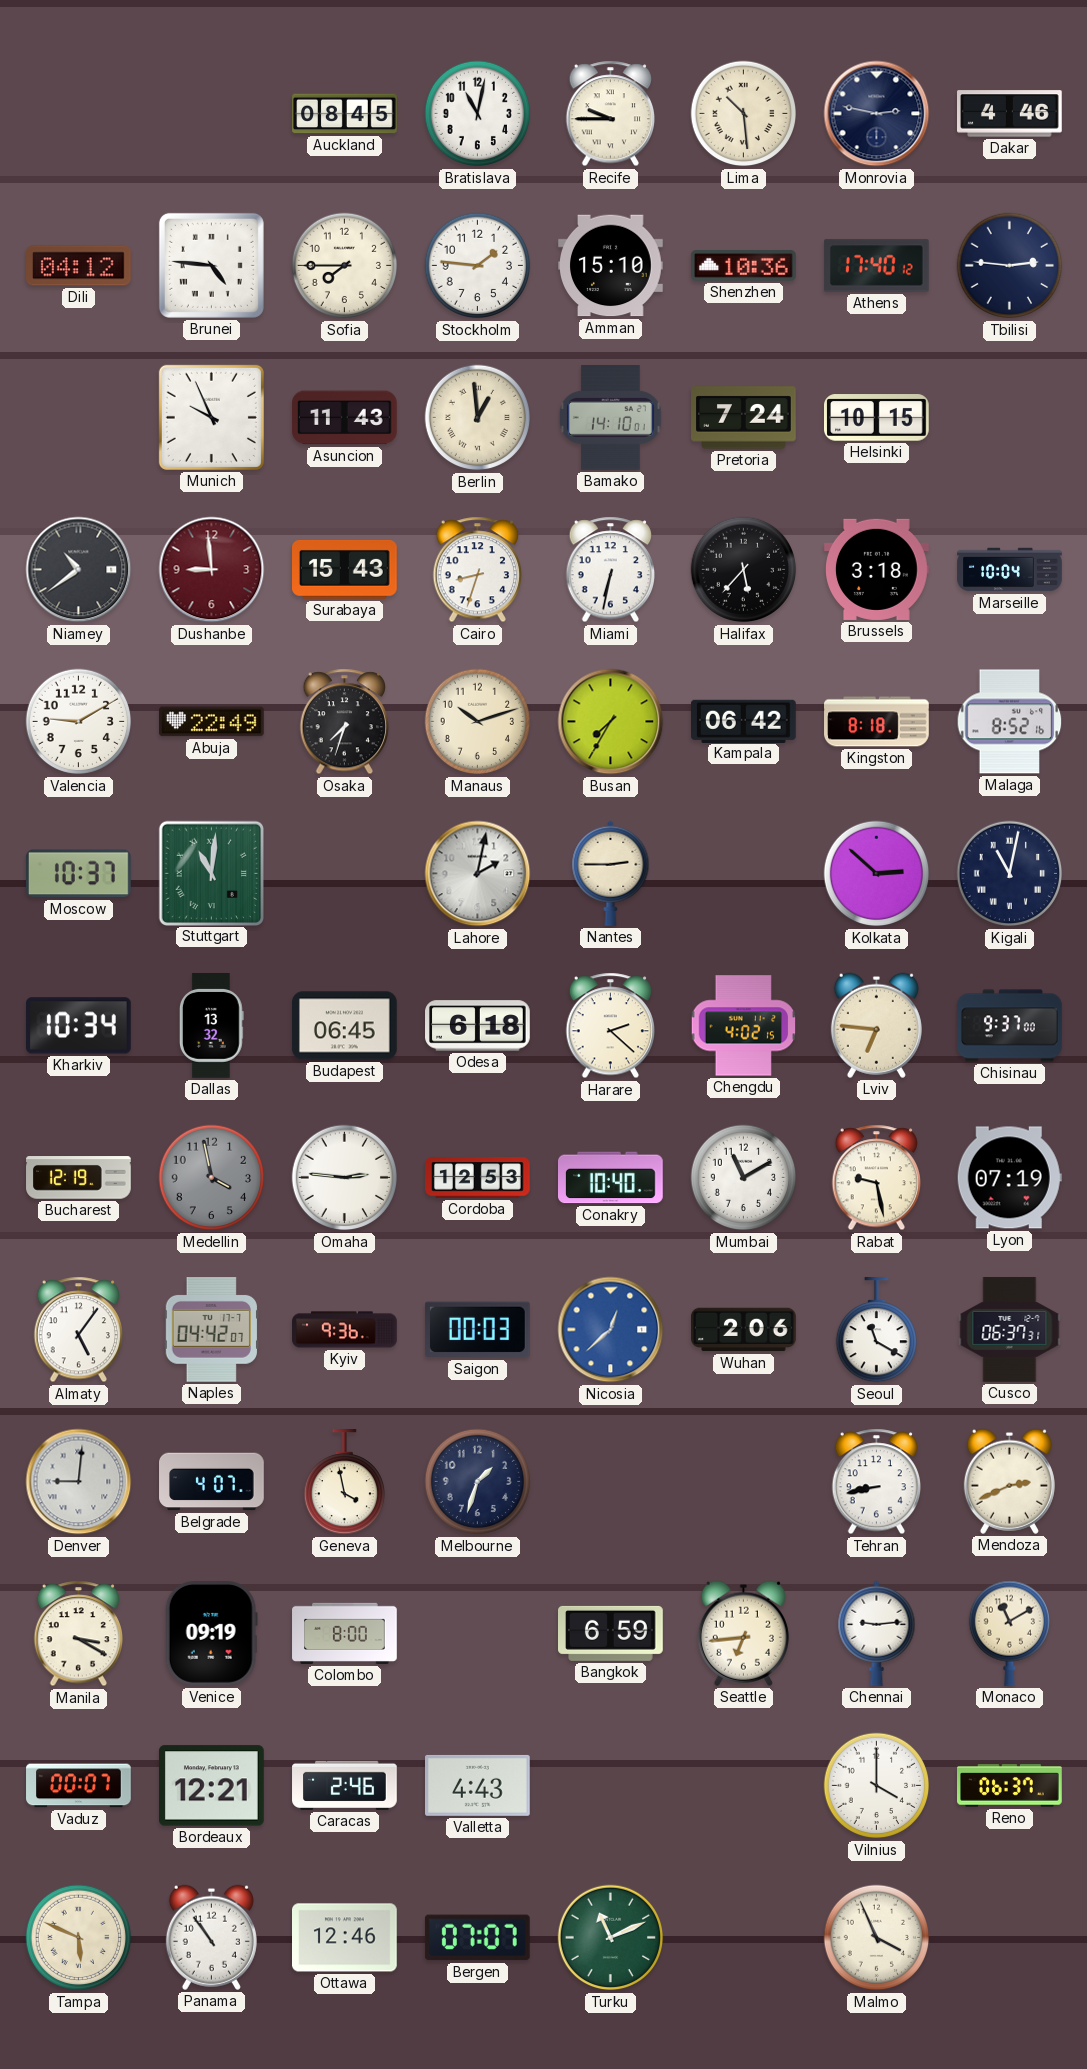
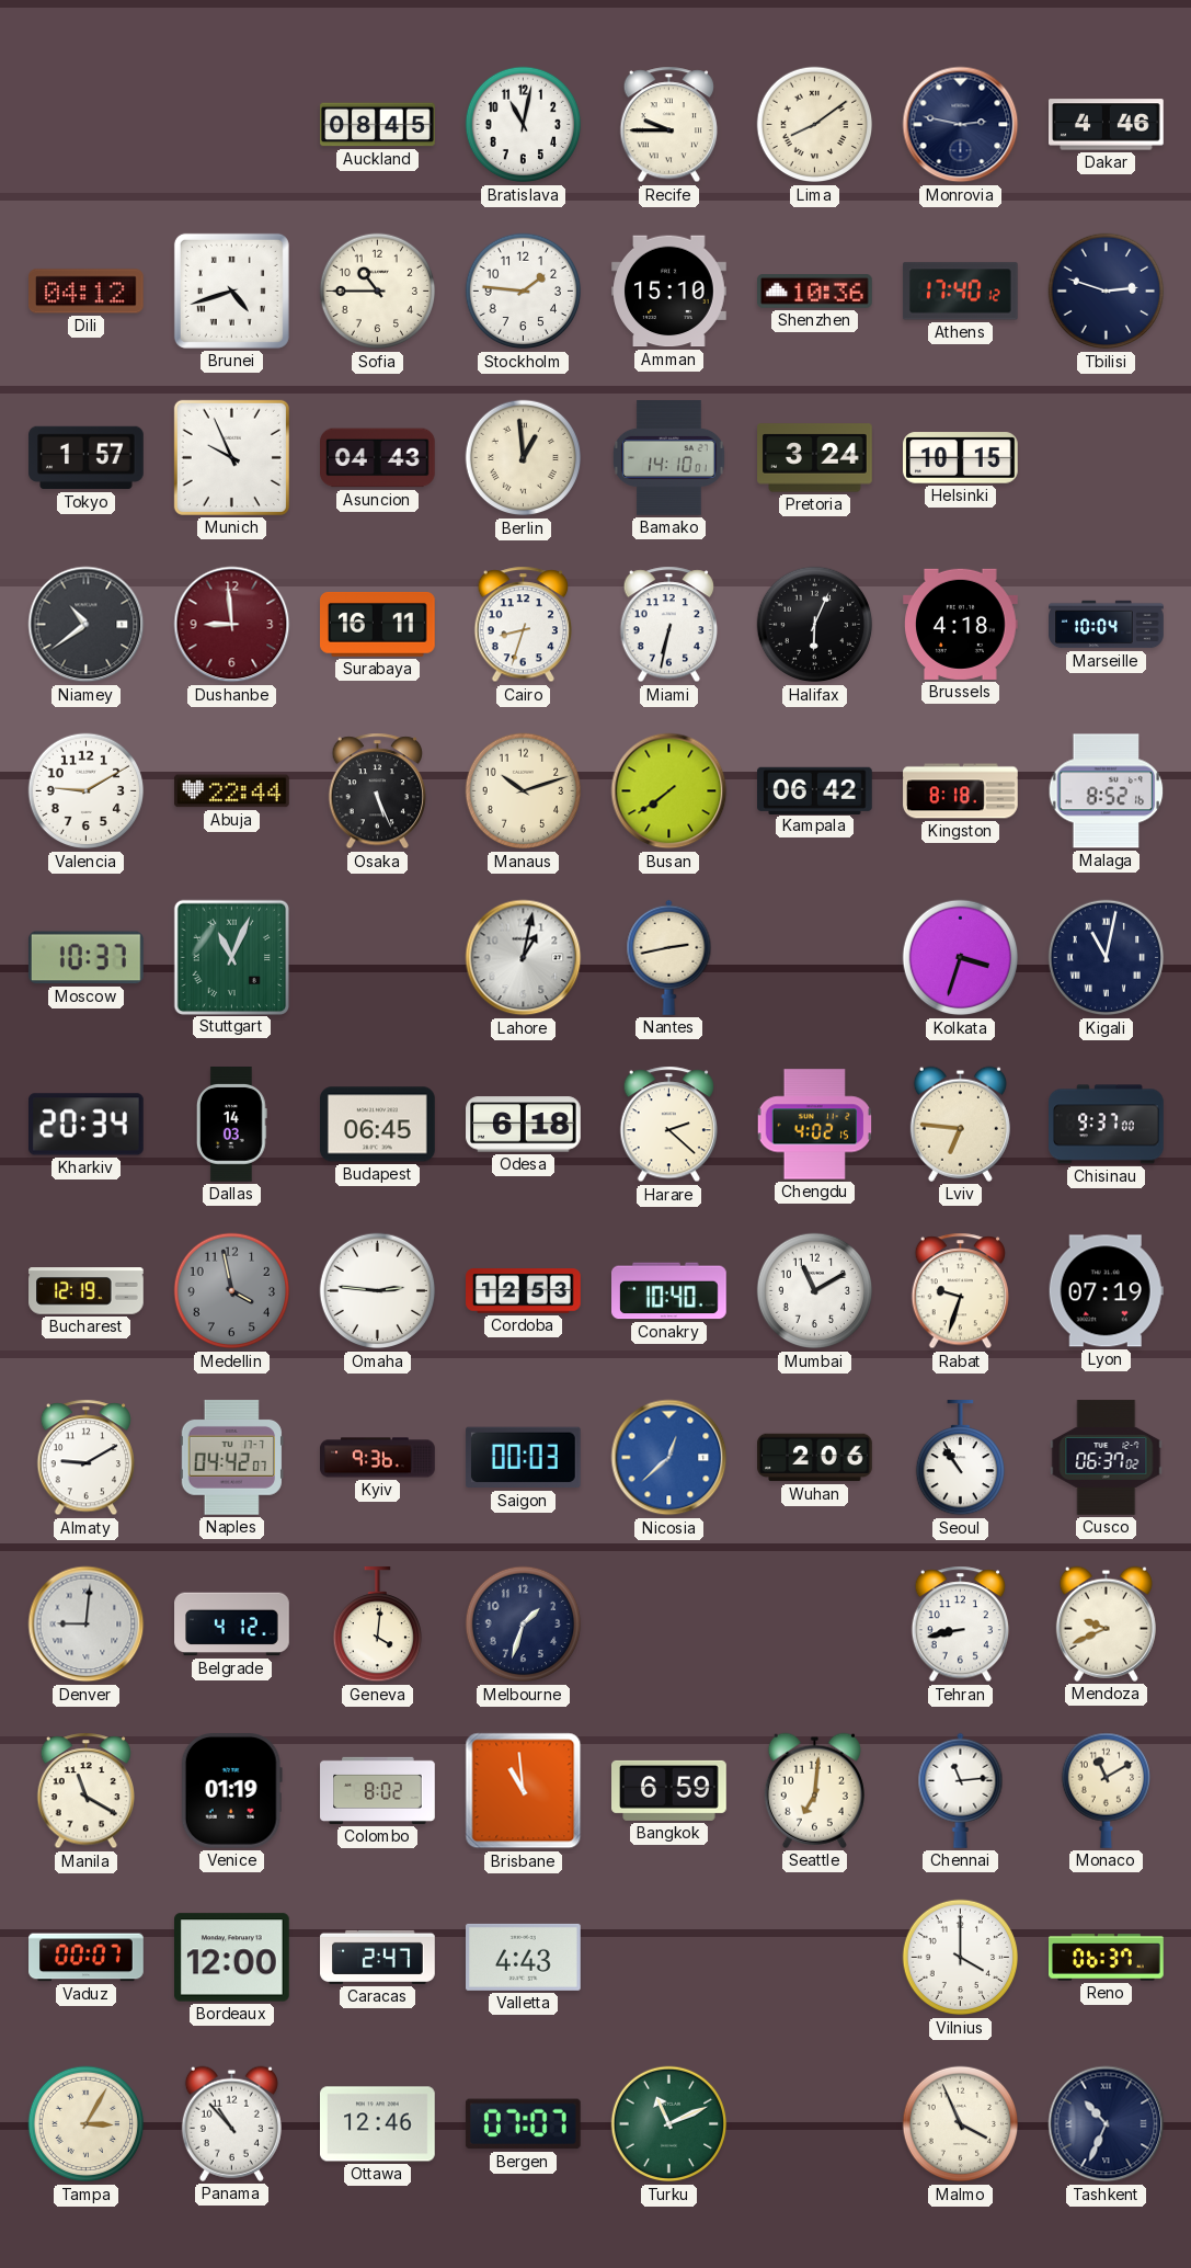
Lima: 10:29 -> 8:09 (815, 125)
Brunei: 4:46 -> 4:42 (231, 290)
Sofia: 7:45 -> 10:45 (378, 292)
Tbilisi: 2:46 -> 2:48 (1107, 292)
Tokyo: none -> 1:57 (87, 458)
Asuncion: 11:43 -> 04:43 (378, 458)
Pretoria: 7:24 -> 3:24 (815, 458)
Surabaya: 15:43 -> 16:11 (378, 625)
Halifax: 5:37 -> 6:04 (815, 625)
Brussels: 3:18 -> 4:18 (961, 624)
Abuja: 22:49 -> 22:44 (232, 791)
Osaka: 7:33 -> 5:26 (377, 791)
Busan: 7:35 -> 7:39 (669, 791)
Stuttgart: 11:01 -> 11:04 (231, 957)
Lahore: 2:02 -> 1:02 (524, 958)
Nantes: 2:45 -> 2:43 (669, 957)
Kolkata: 2:52 -> 3:33 (961, 958)
Kharkiv: 10:34 -> 20:34 (87, 1125)
Dallas: 13:32 -> 14:03 (231, 1125)
Rabat: 9:28 -> 9:33 (960, 1291)
Almaty: 5:06 -> 9:10 (85, 1458)
Seoul: 11:20 -> 10:54 (960, 1459)
Cusco: 06:37:31 -> 06:37:02 (1107, 1458)
Belgrade: 4:07 -> 4:12 (232, 1625)
Geneva: 3:58 -> 4:01 (377, 1626)
Mendoza: 2:41 -> 9:41 (1106, 1623)
Manila: 3:20 -> 11:20 (85, 1791)
Venice: 09:19 -> 01:19 (231, 1791)
Colombo: 8:00 -> 8:02 (378, 1790)
Brisbane: none -> 10:59 (524, 1791)
Seattle: 6:44 -> 7:01 (814, 1790)
Chennai: 9:14 -> 11:14 (961, 1790)
Bordeaux: 12:21 -> 12:00 (232, 1958)
Caracas: 2:46 -> 2:47 (378, 1957)
Tampa: 5:49 -> 3:05 (87, 2124)
Panama: 10:54 -> 10:53 (231, 2123)
Tashkent: none -> 10:34 (1107, 2124)
